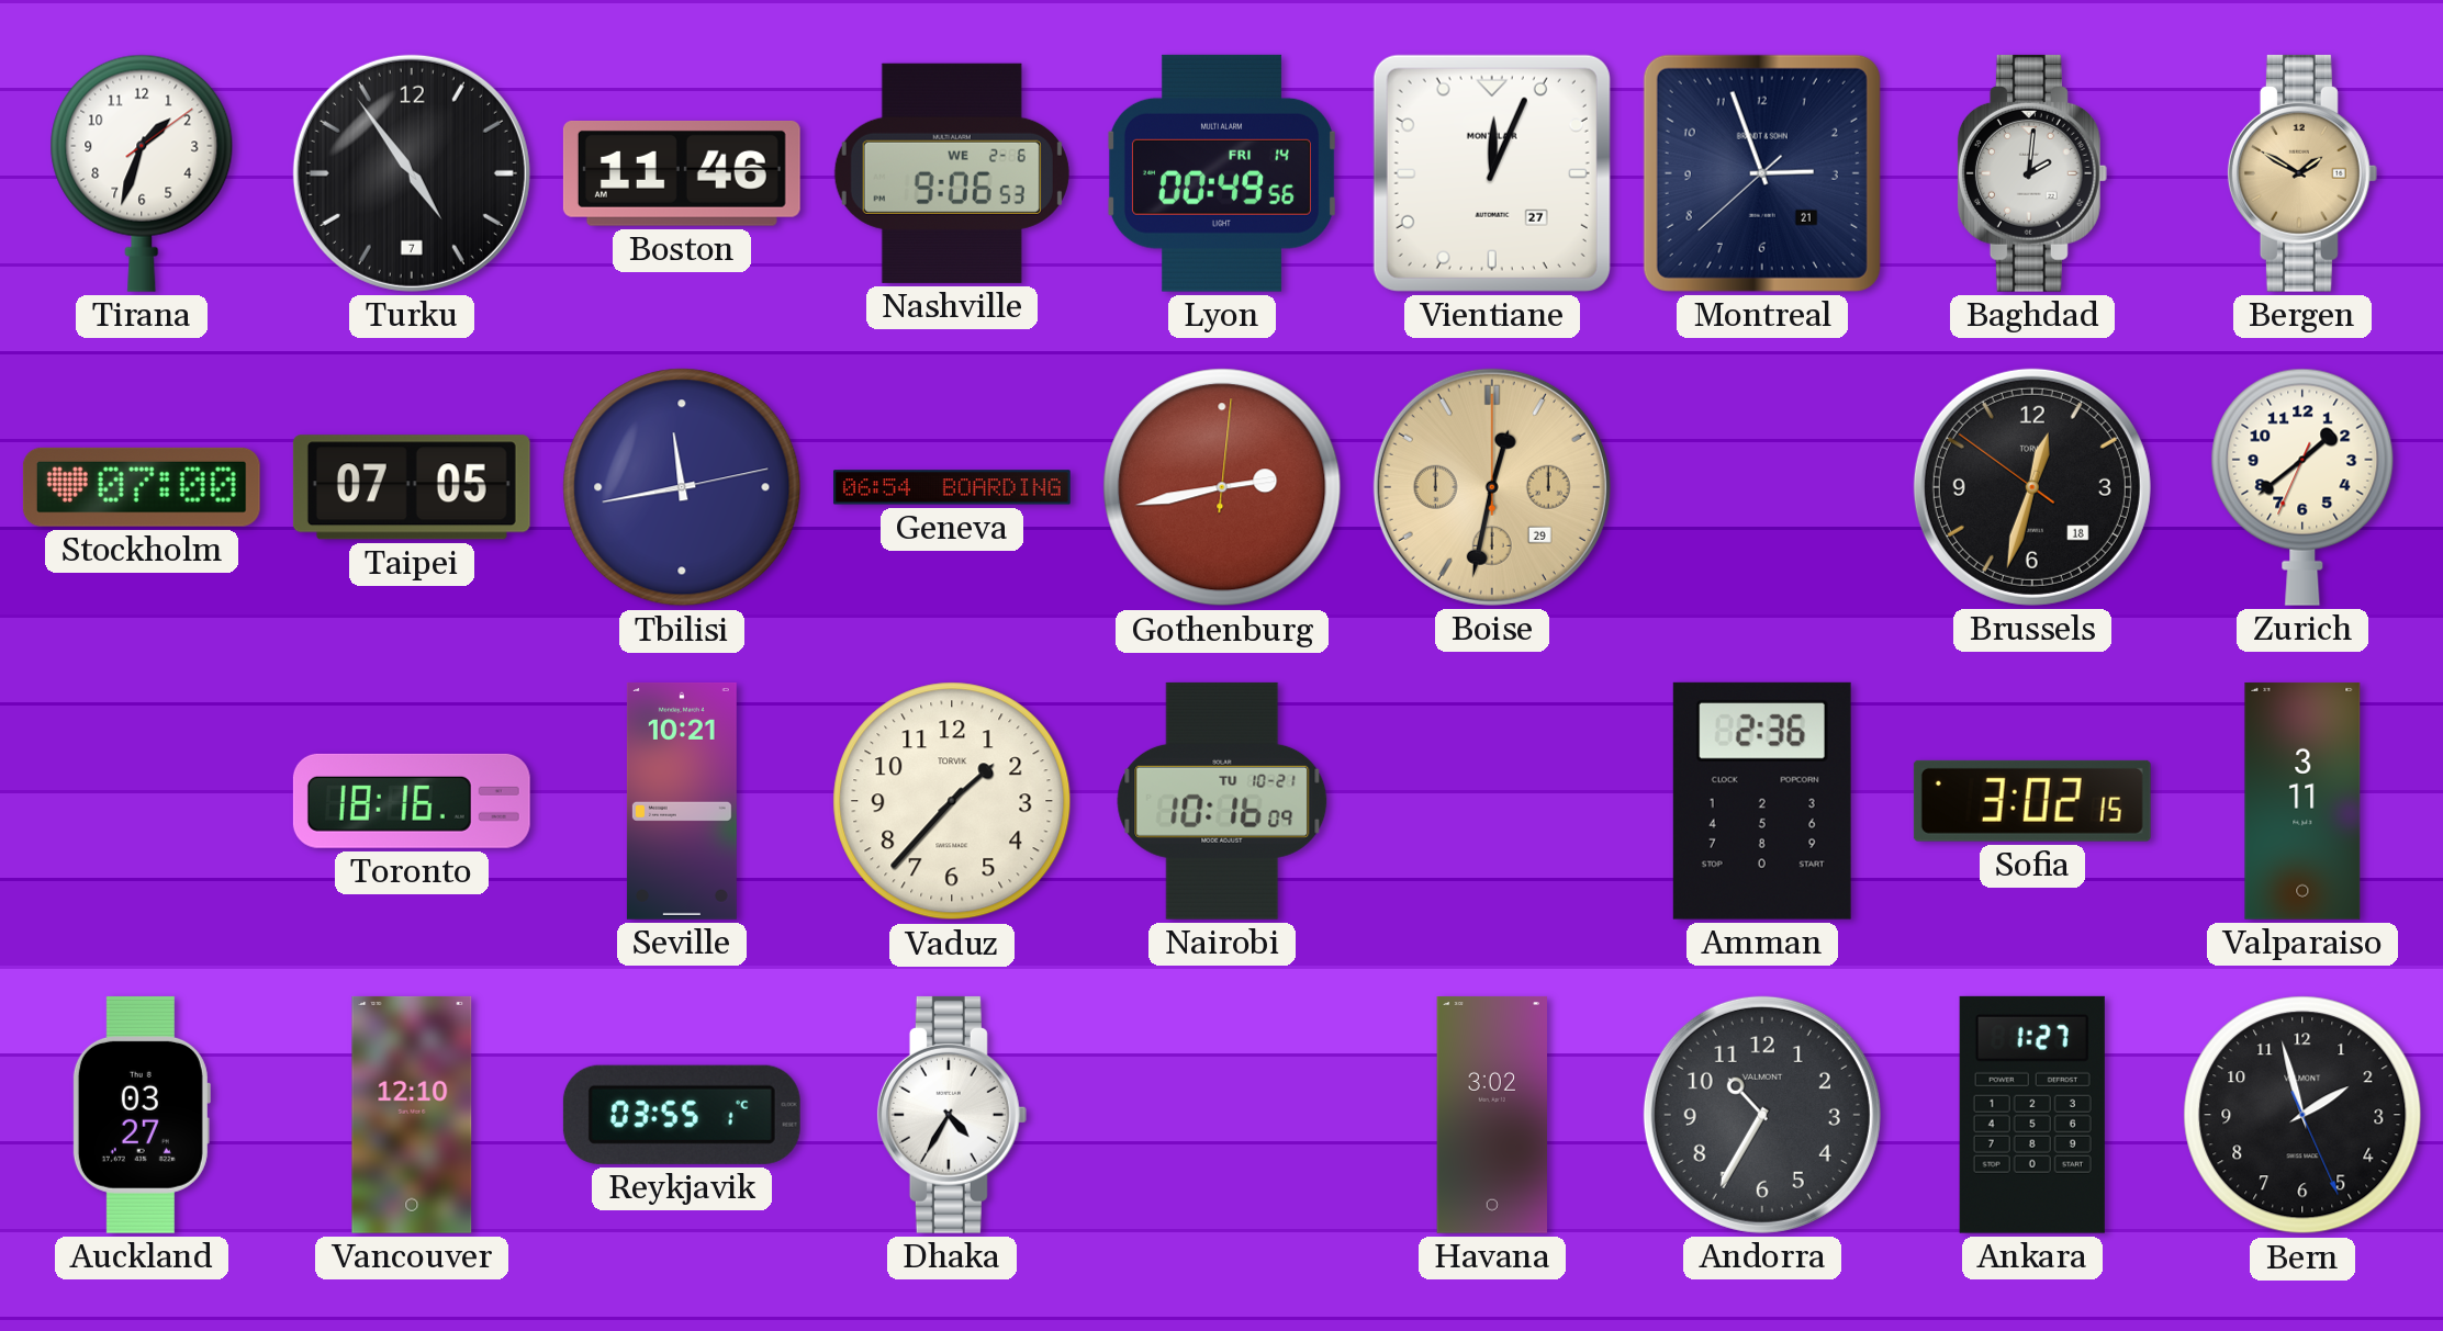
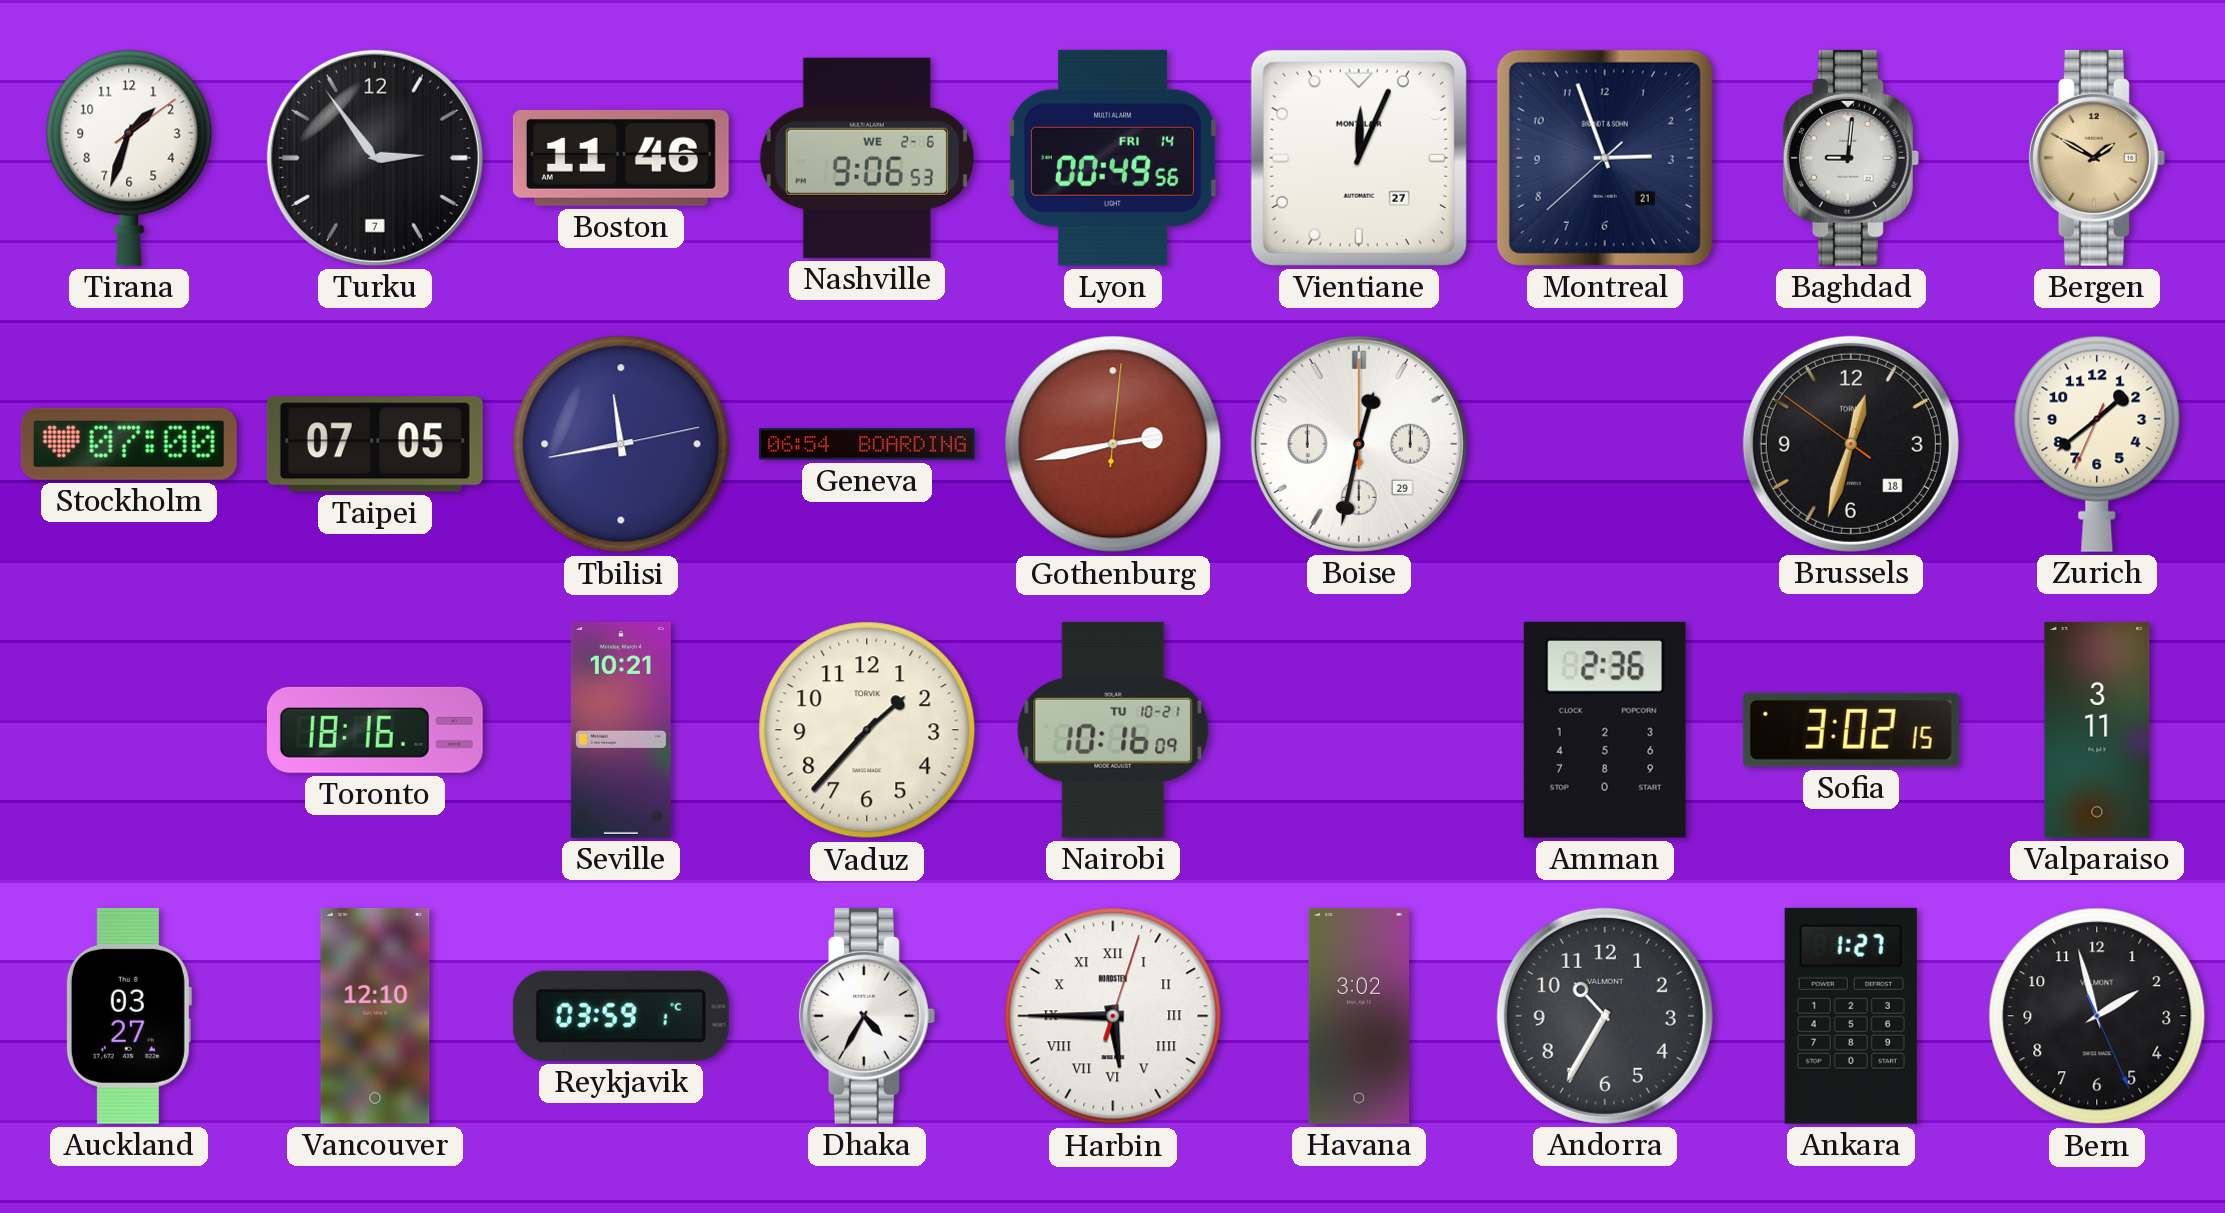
Turku: 4:54 -> 2:54 (375, 158)
Baghdad: 2:01 -> 9:01 (1851, 158)
Boise dial: champagne -> white (1359, 444)
Reykjavik: 03:55 -> 03:59 (621, 1016)
Harbin: none -> 5:45 (1113, 1016)
